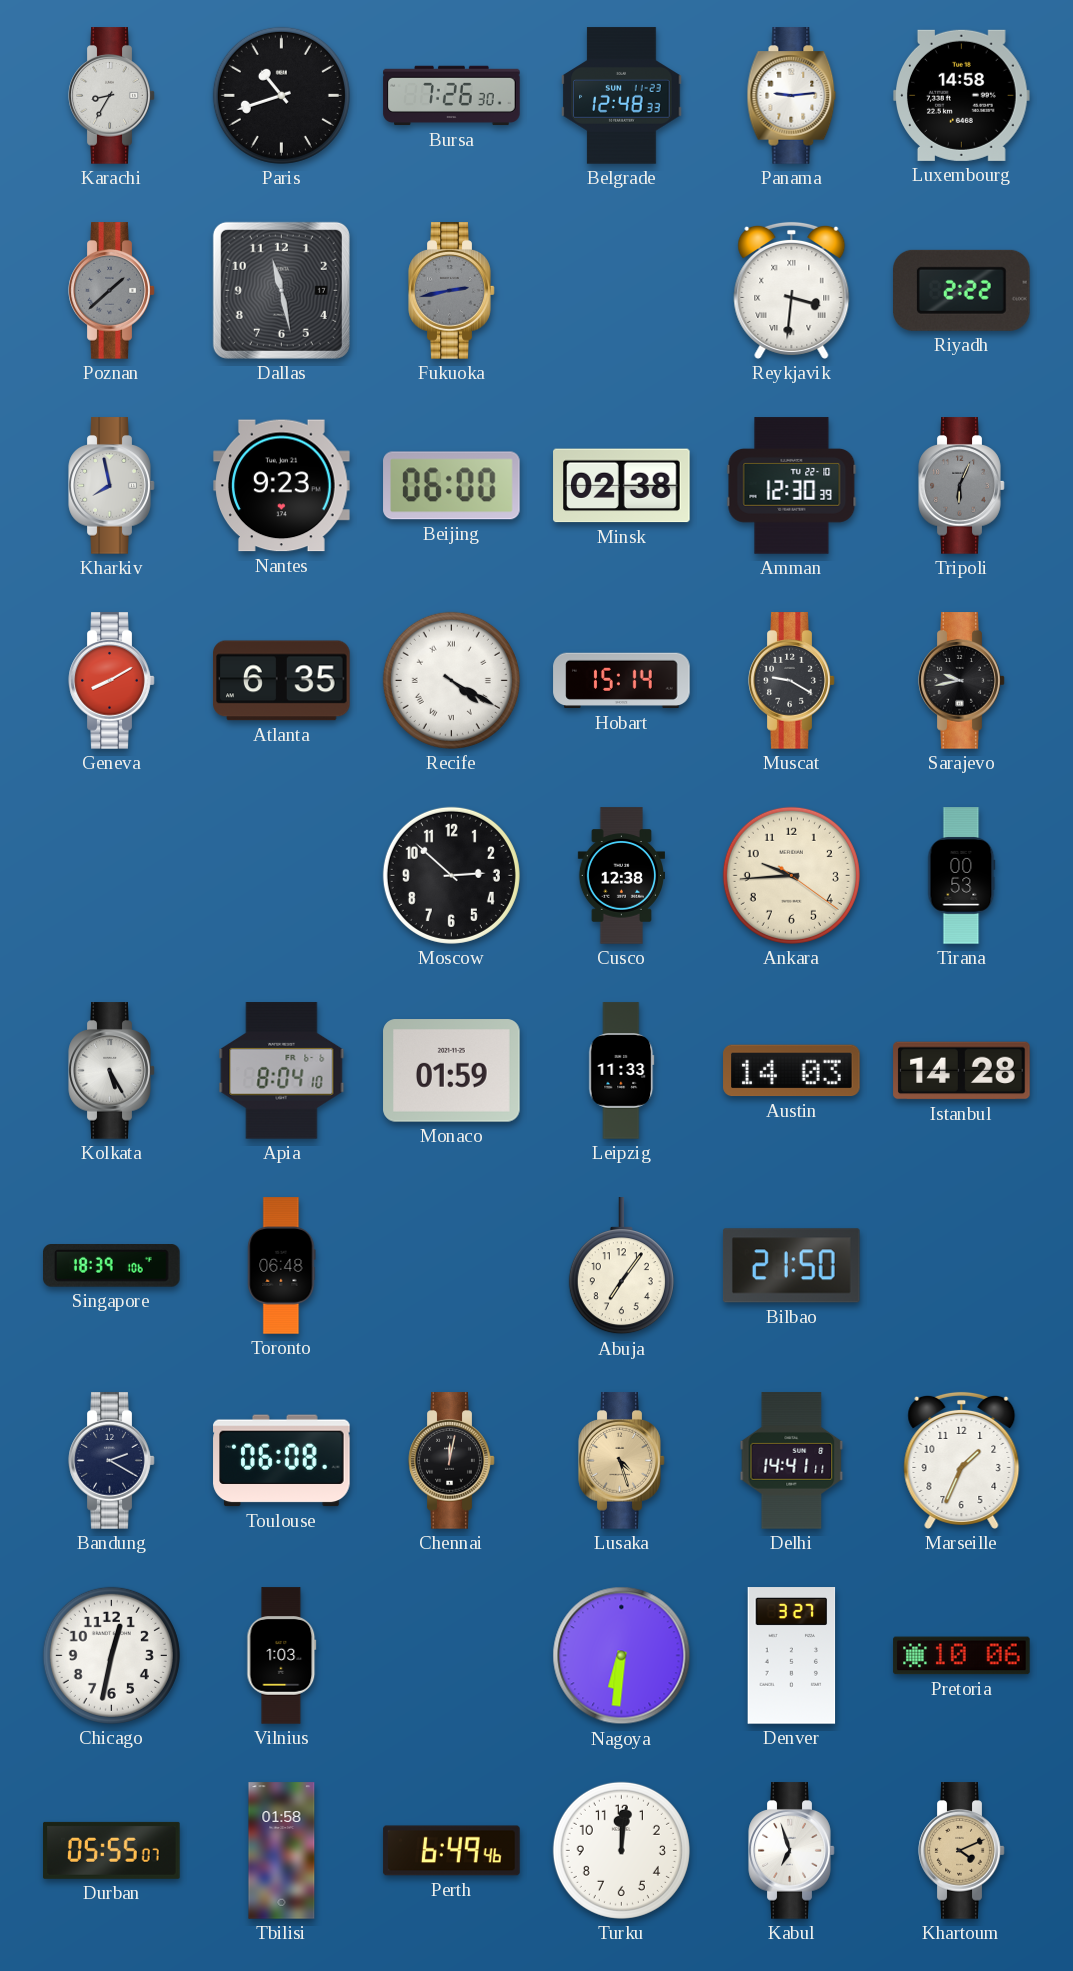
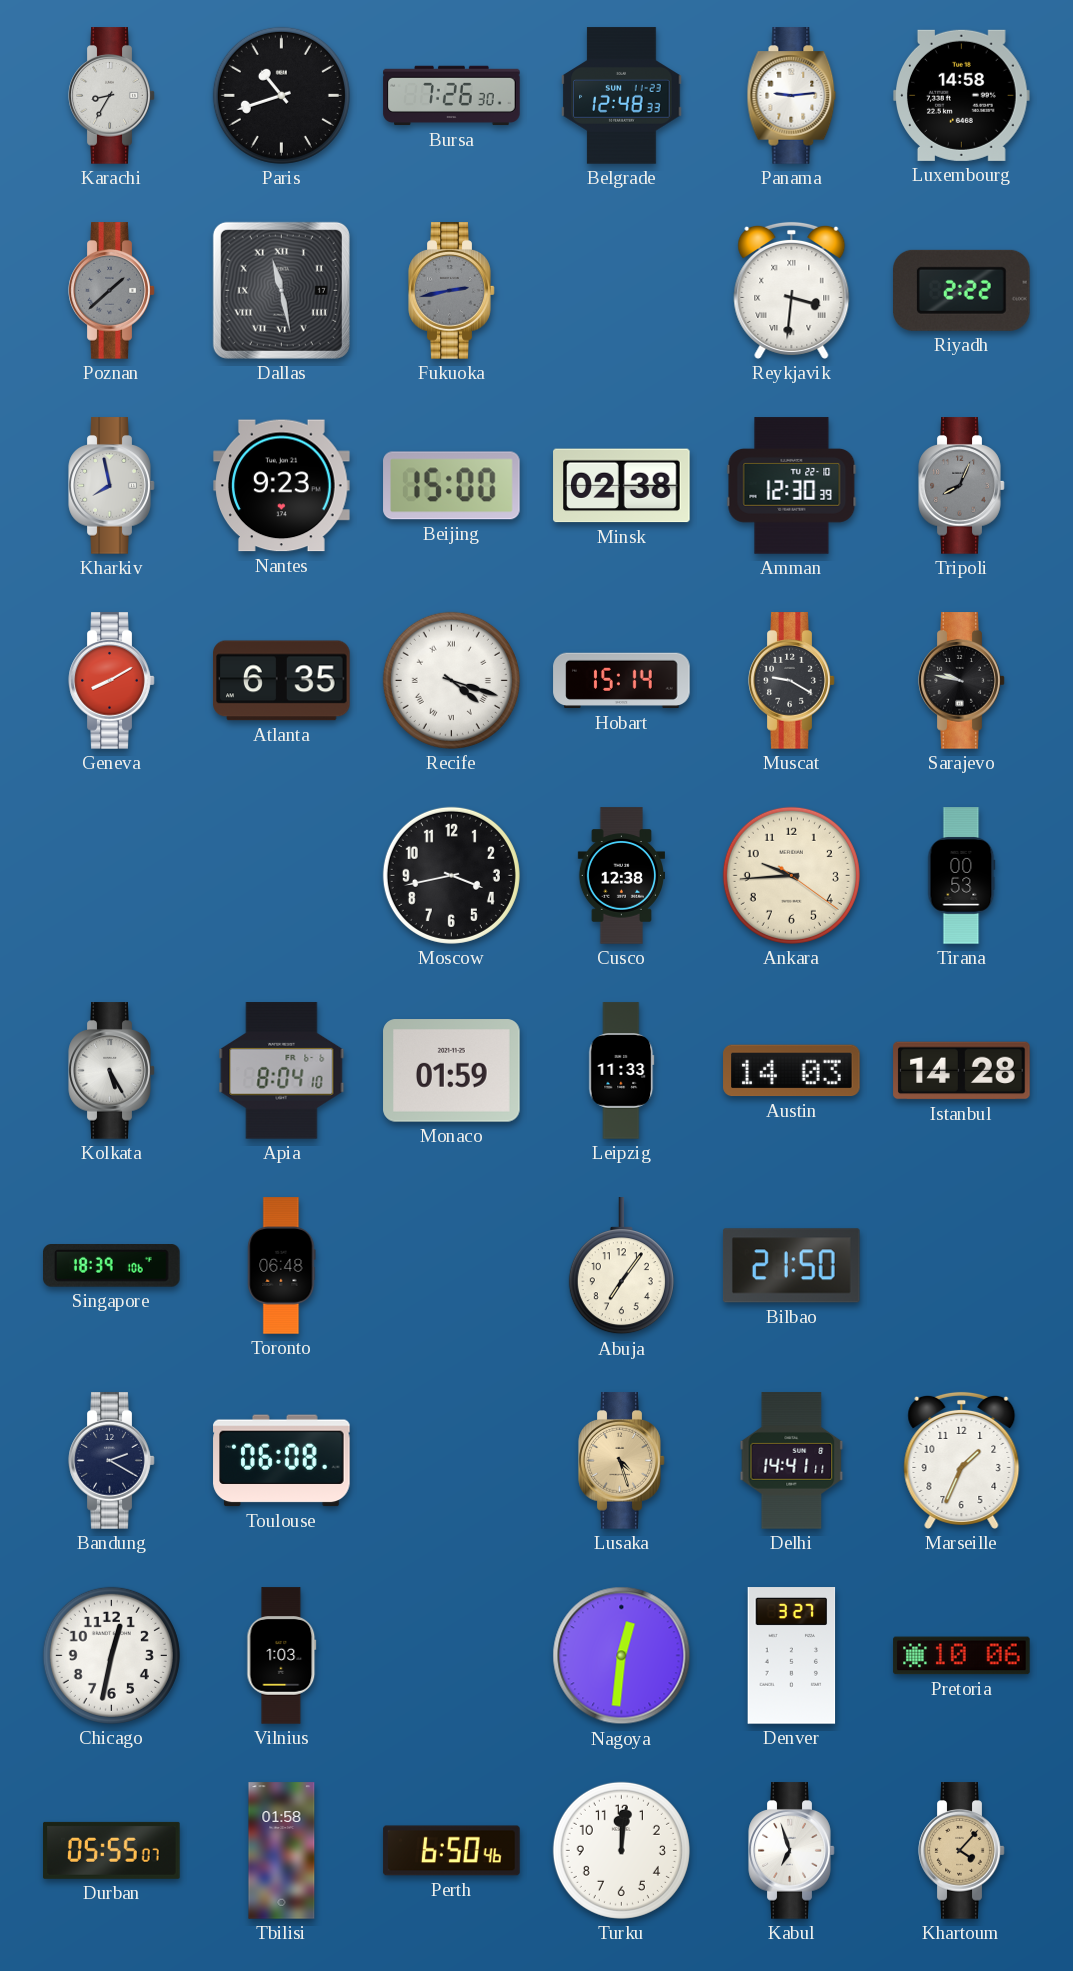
Dallas numerals: Arabic -> Roman (281, 290)
Beijing: 06:00 -> 15:00 (452, 486)
Tripoli: 6:04 -> 8:04 (962, 486)
Recife: 4:20 -> 4:18 (451, 680)
Sarajevo: 9:43 -> 9:47 (962, 681)
Moscow: 2:52 -> 3:43 (451, 875)
Chennai: 12:02 -> none (452, 1461)
Nagoya: 6:31 -> 12:31 (622, 1656)
Perth: 6:49 -> 6:50 (452, 1851)
Khartoum: 4:11 -> 4:07 (962, 1851)
